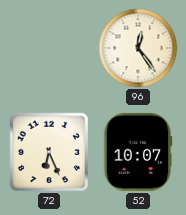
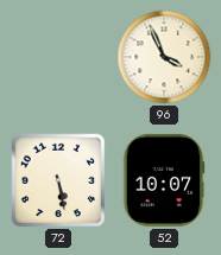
96: 12:24 -> 3:56 (164, 57)
72: 6:26 -> 5:28 (58, 180)
